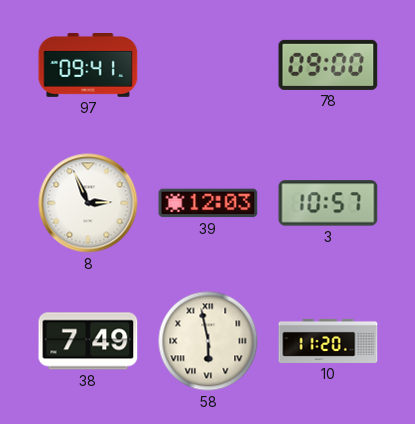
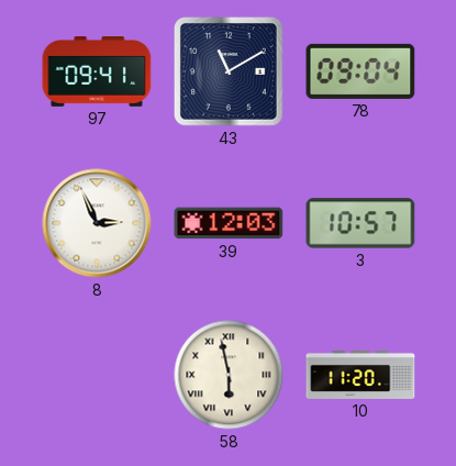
43: none -> 11:10 (230, 73)
78: 09:00 -> 09:04 (360, 71)
38: 7:49 -> none (88, 341)
